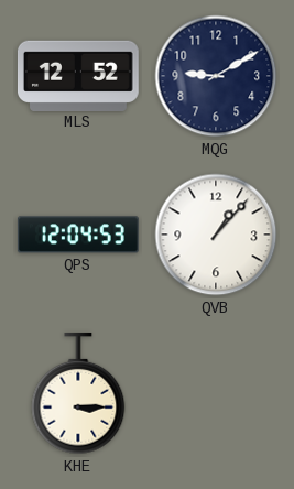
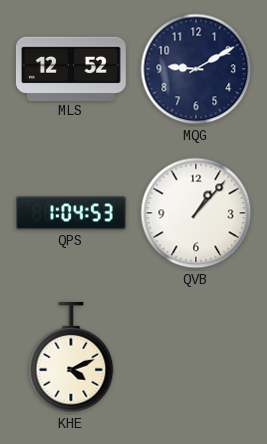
QPS: 12:04 -> 1:04 (71, 213)
KHE: 3:15 -> 4:11 (71, 357)
